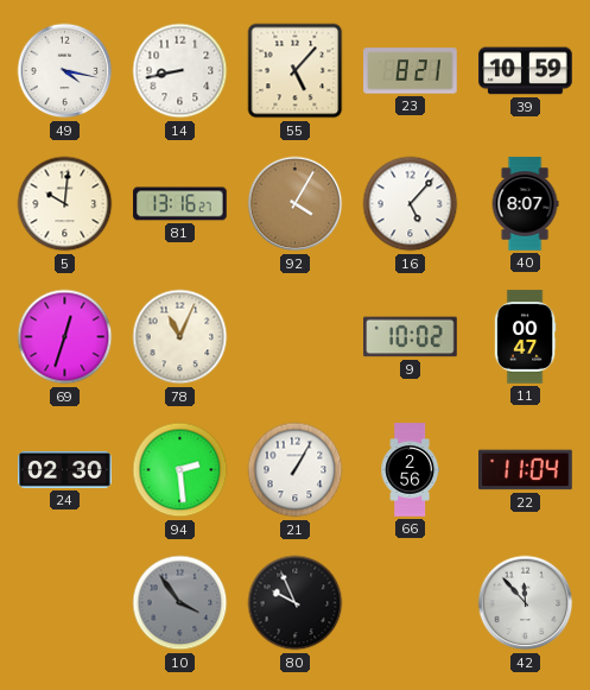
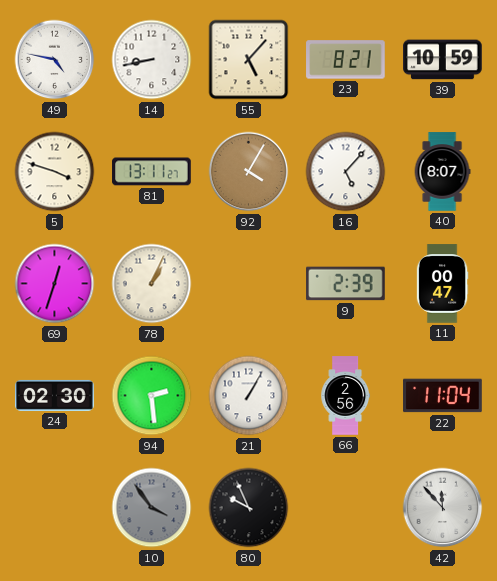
49: 4:17 -> 4:47 (55, 60)
5: 10:01 -> 3:48 (55, 172)
81: 13:16 -> 13:11 (152, 172)
78: 11:04 -> 1:04 (152, 284)
9: 10:02 -> 2:39 (346, 284)
